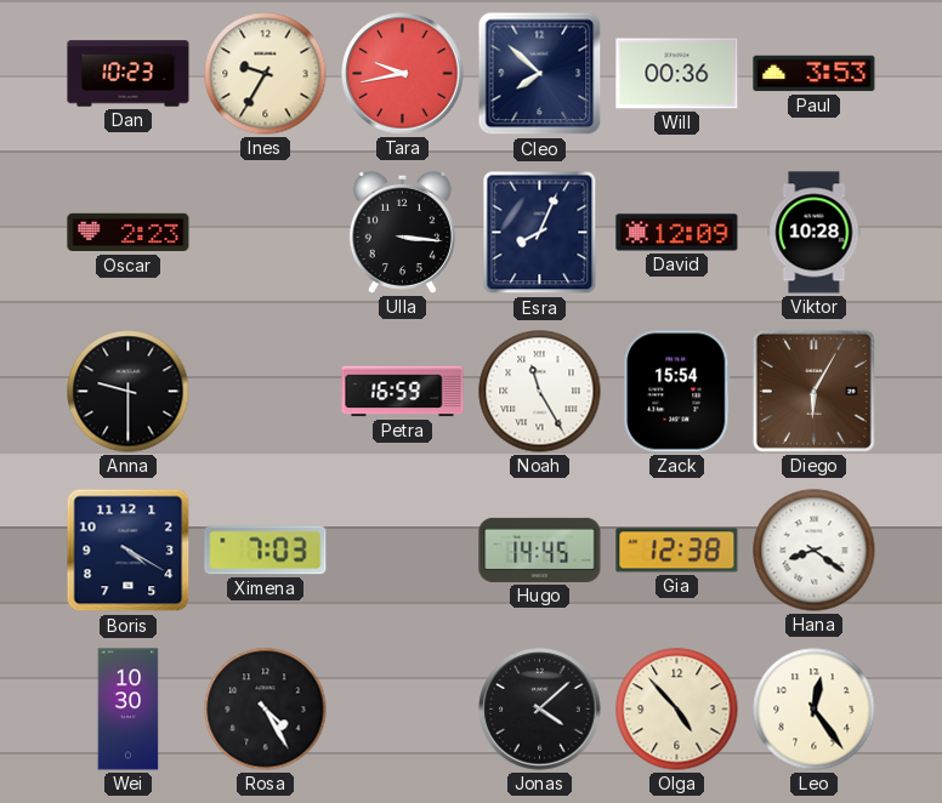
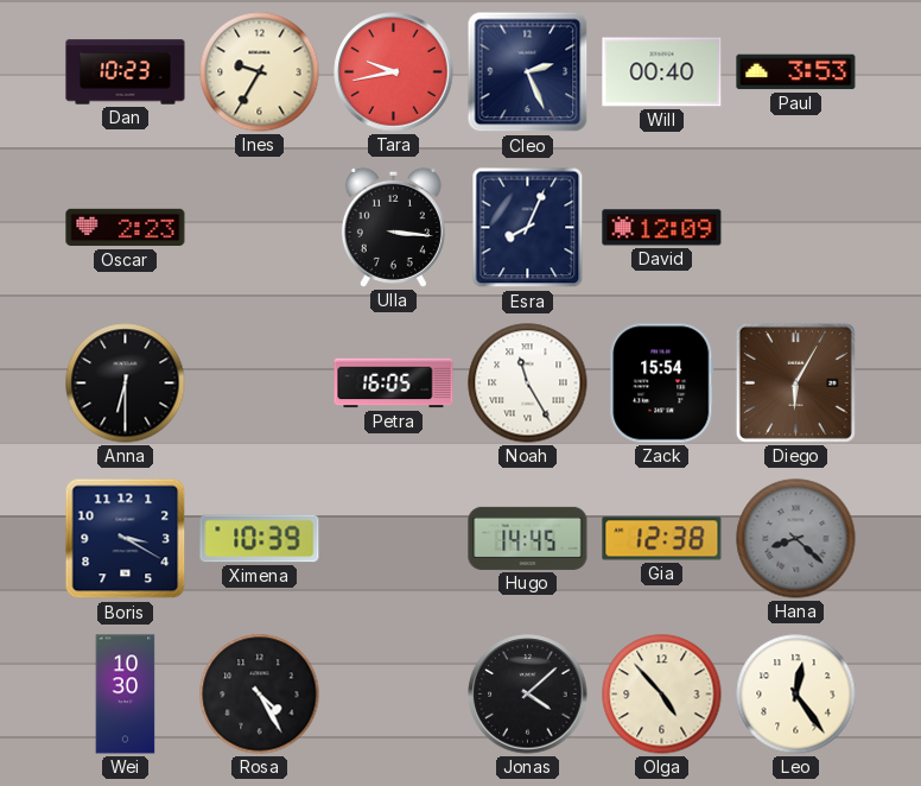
Cleo: 7:52 -> 2:26 (528, 72)
Will: 00:36 -> 00:40 (662, 72)
Viktor: 10:28 -> none (815, 233)
Anna: 9:30 -> 6:30 (126, 384)
Petra: 16:59 -> 16:05 (394, 384)
Boris: 4:20 -> 3:20 (126, 539)
Ximena: 7:03 -> 10:39 (260, 539)
Hana: 8:21 -> 8:22 (796, 539)
Hana dial: white -> grey (796, 539)
